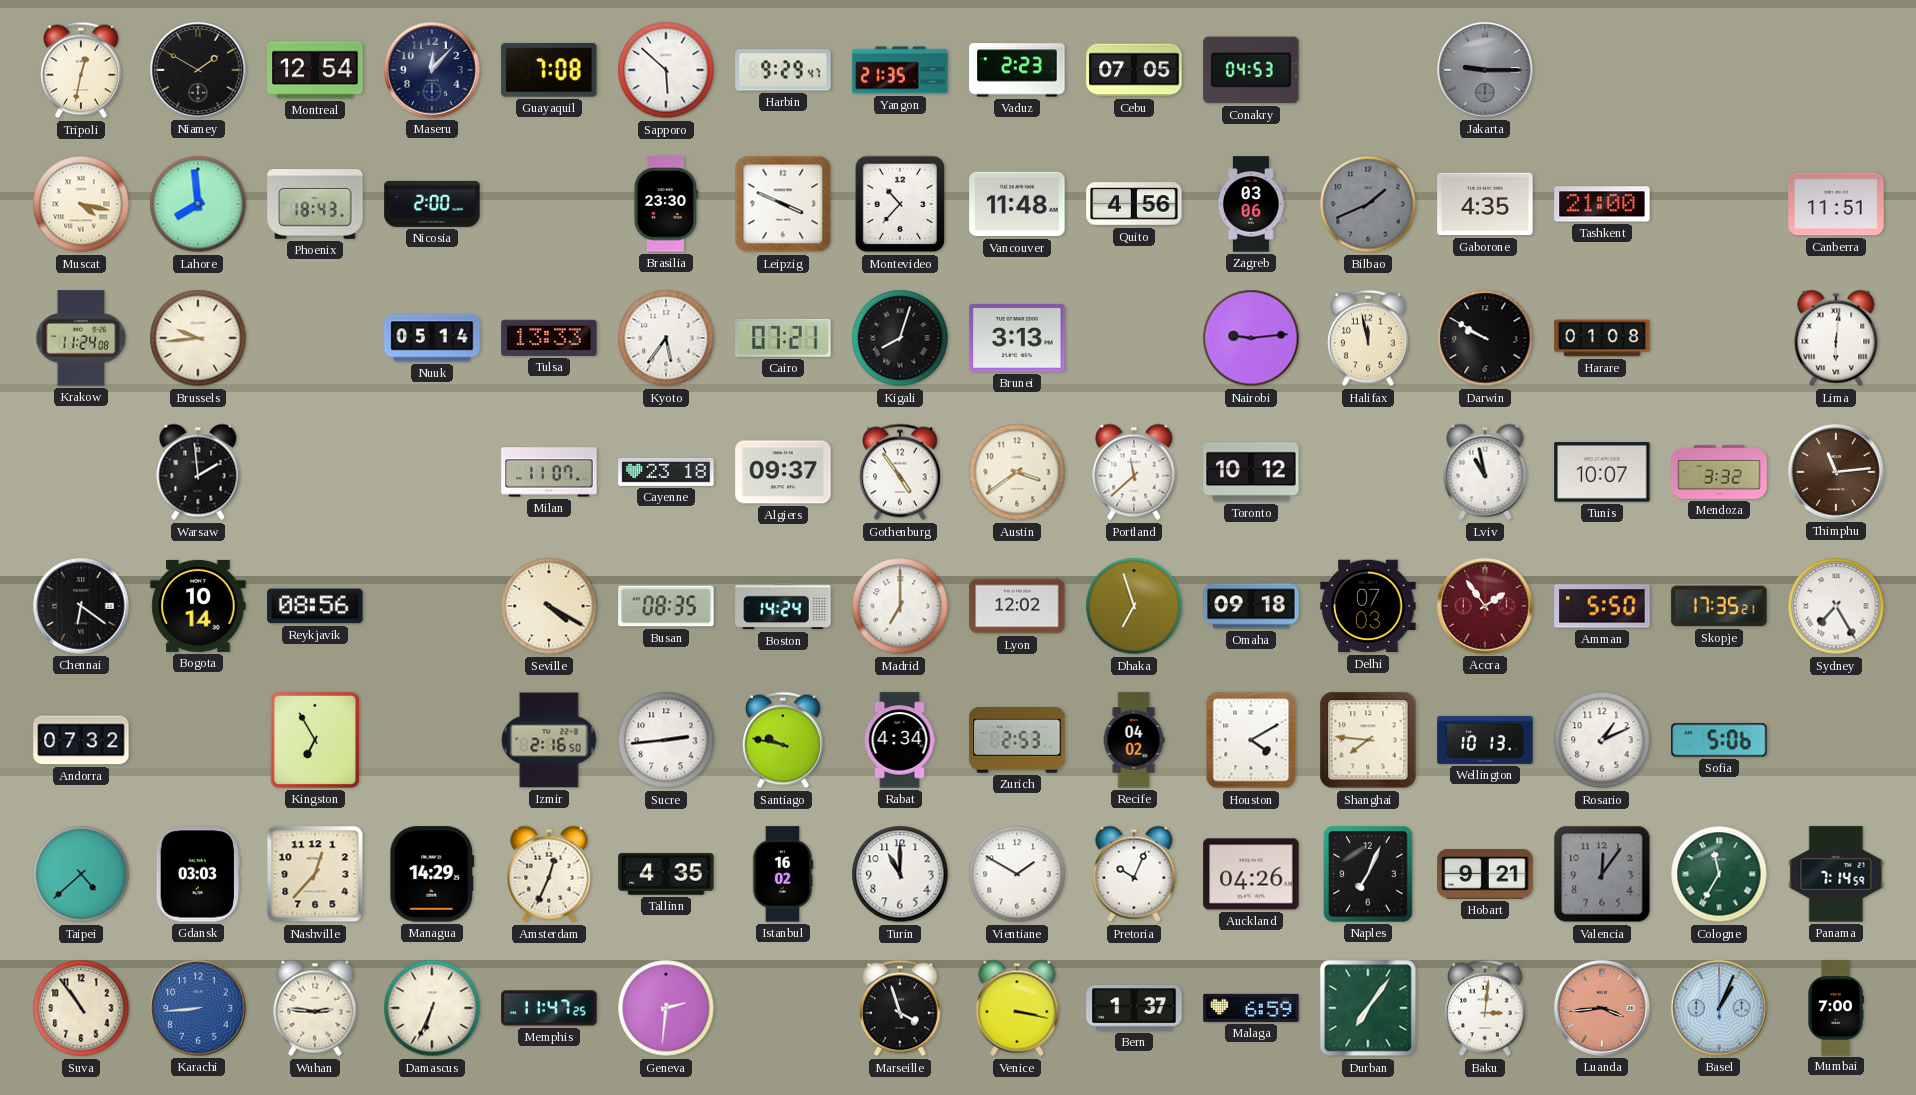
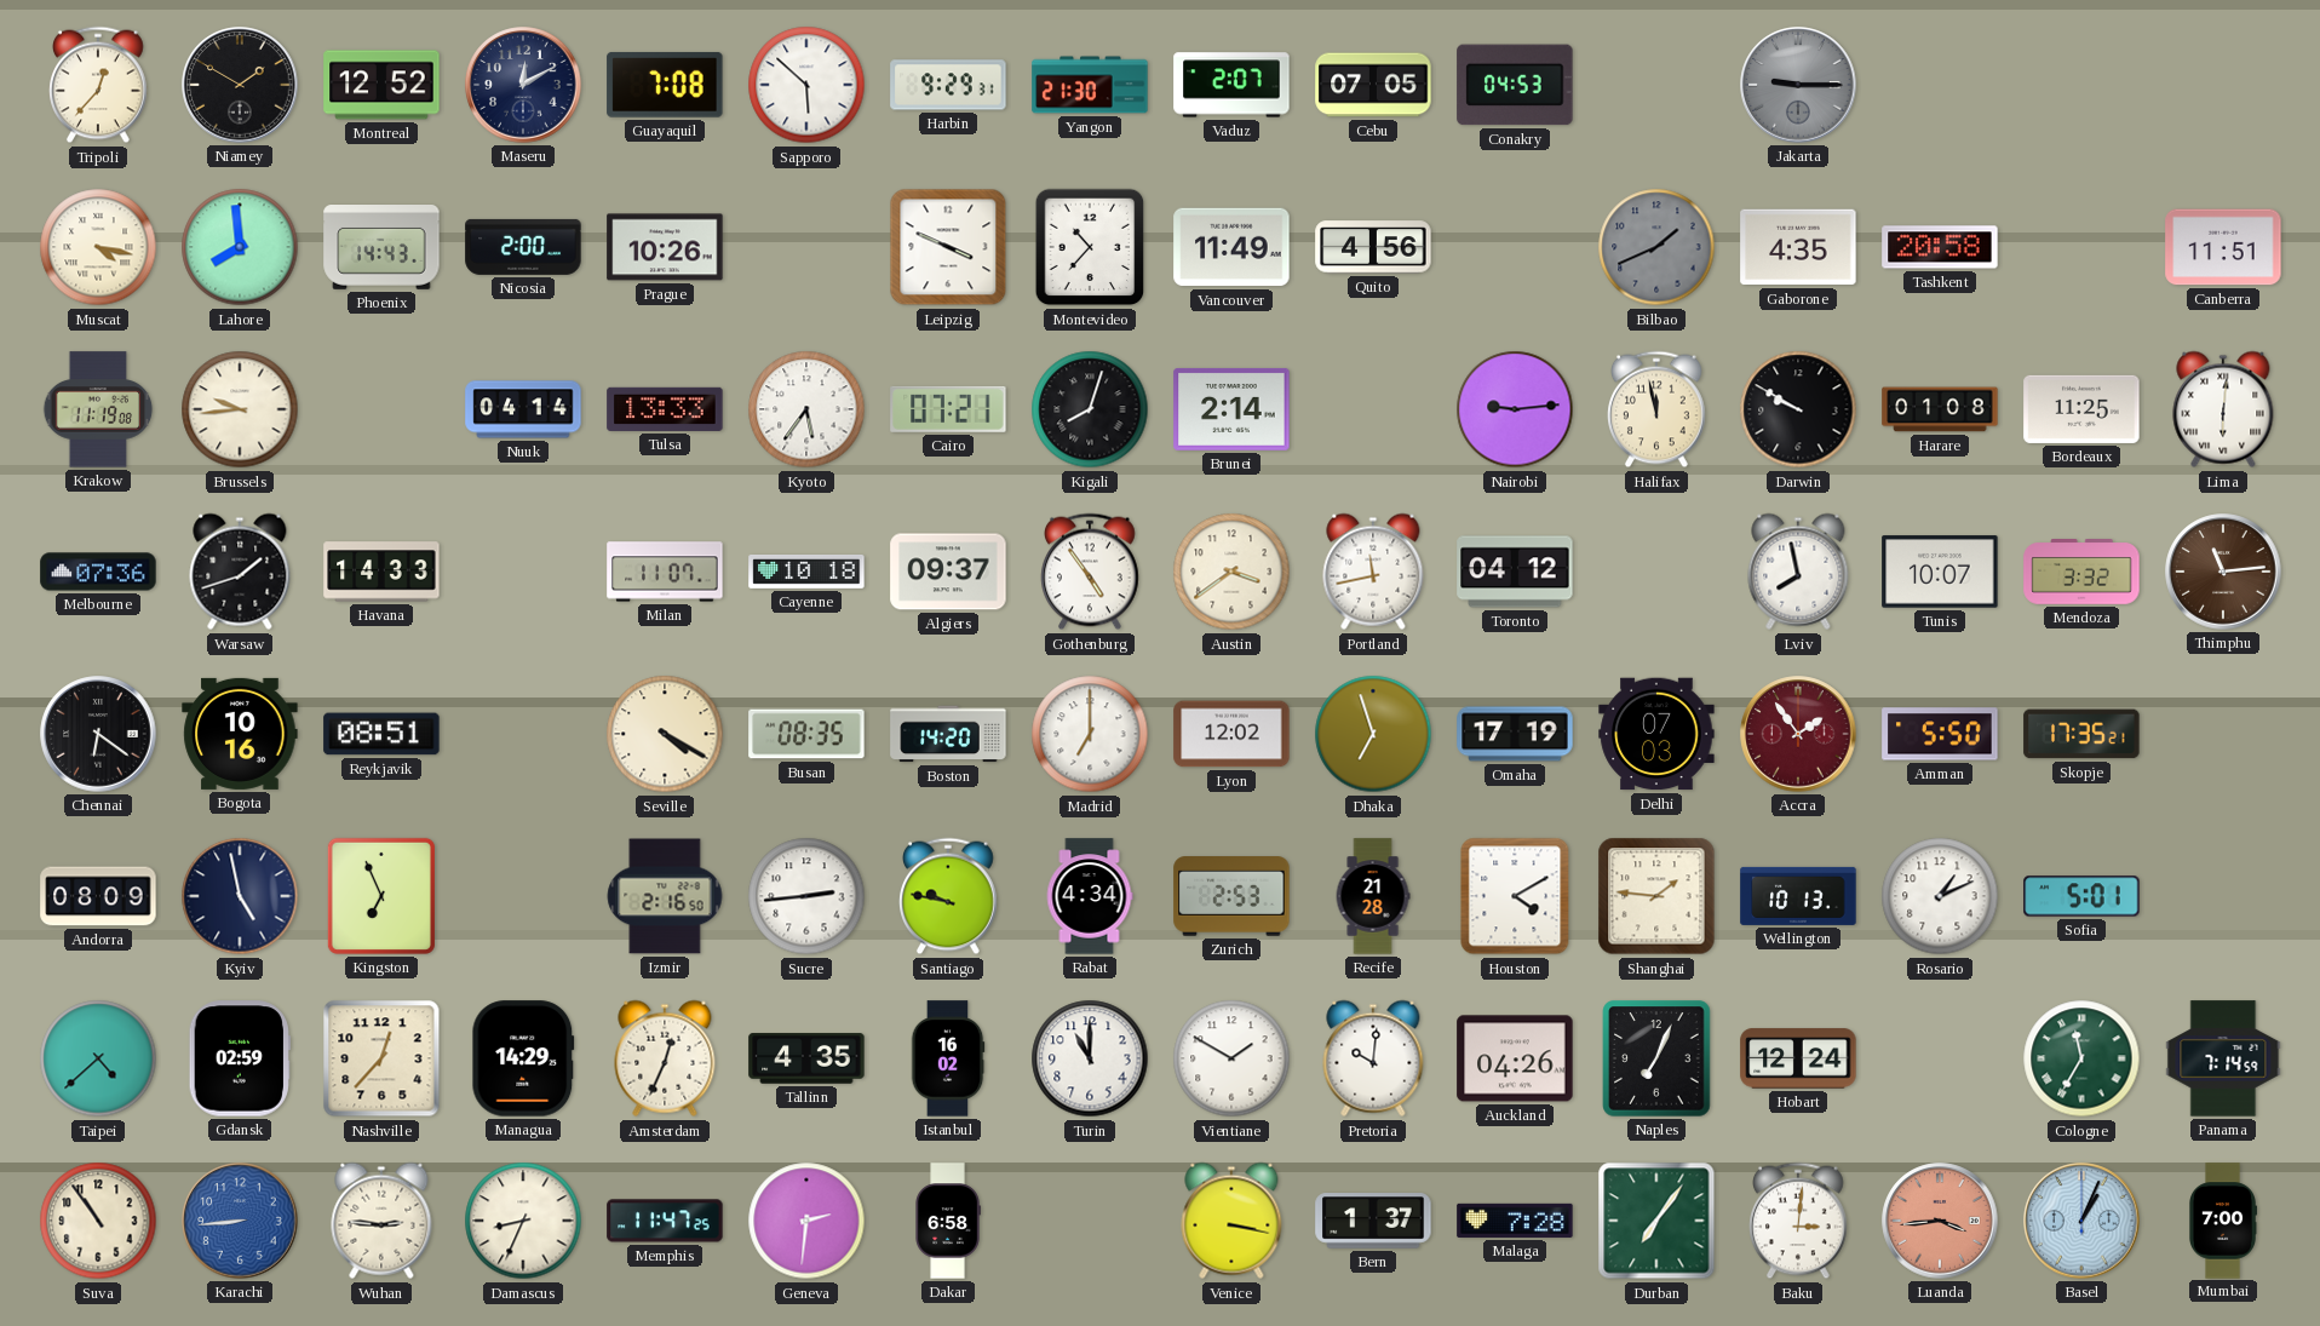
Tripoli: 12:32 -> 12:37 (99, 85)
Montreal: 12:54 -> 12:52 (381, 85)
Maseru: 12:07 -> 12:10 (523, 85)
Harbin: 9:29:47 -> 9:29:31 (948, 85)
Yangon: 21:35 -> 21:30 (1090, 85)
Vaduz: 2:23 -> 2:07 (1231, 85)
Phoenix: 18:43 -> 14:43 (381, 248)
Prague: none -> 10:26 (665, 247)
Brasilia: 23:30 -> none (666, 204)
Vancouver: 11:48 -> 11:49 (1231, 247)
Zagreb: 03:06 -> none (1252, 204)
Tashkent: 21:00 -> 20:58 (1940, 247)
Krakow: 11:24 -> 11:19 (98, 409)
Nuuk: 05:14 -> 04:14 (523, 409)
Brunei: 3:13 -> 2:14 (1231, 409)
Bordeaux: none -> 11:25 (2081, 409)
Melbourne: none -> 07:36 (98, 572)
Warsaw: 1:59 -> 1:42 (240, 572)
Havana: none -> 14:33 (381, 572)
Cayenne: 23:18 -> 10:18 (806, 572)
Portland: 11:38 -> 11:43 (1373, 572)
Toronto: 10:12 -> 04:12 (1515, 572)
Lviv: 10:58 -> 7:58 (1798, 572)
Bogota: 10:14 -> 10:16 (240, 734)
Reykjavik: 08:56 -> 08:51 (381, 734)
Boston: 14:24 -> 14:20 (948, 734)
Omaha: 09:18 -> 17:19 (1515, 734)
Sydney: 7:25 -> none (1836, 606)
Andorra: 07:32 -> 08:09 (98, 896)
Kyiv: none -> 4:58 (240, 896)
Kingston: 6:55 -> 6:56 (381, 896)
Recife: 04:02 -> 21:28 (1373, 896)
Shanghai: 7:46 -> 1:46 (1656, 896)
Sofia: 5:06 -> 5:01 (2081, 896)
Gdansk: 03:03 -> 02:59 (240, 1058)
Pretoria: 10:04 -> 10:01 (1373, 1058)
Hobart: 9:21 -> 12:24 (1798, 1058)
Valencia: 12:06 -> none (1602, 874)
Damascus: 6:34 -> 8:34 (523, 1221)
Dakar: none -> 6:58 (948, 1221)
Marseille: 3:57 -> none (901, 1008)
Malaga: 6:59 -> 7:28 (1515, 1221)
